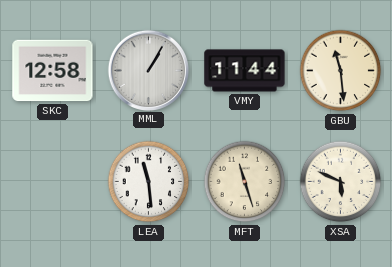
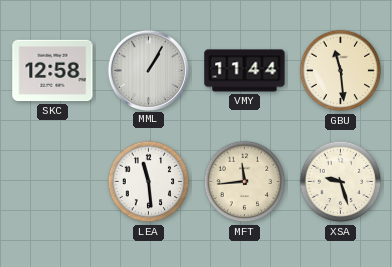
MFT: 11:27 -> 11:44 (245, 182)
XSA: 5:49 -> 9:27 (341, 182)
